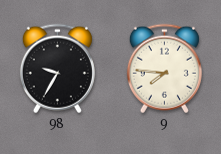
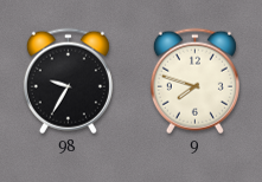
9: 7:46 -> 7:48 (194, 82)
